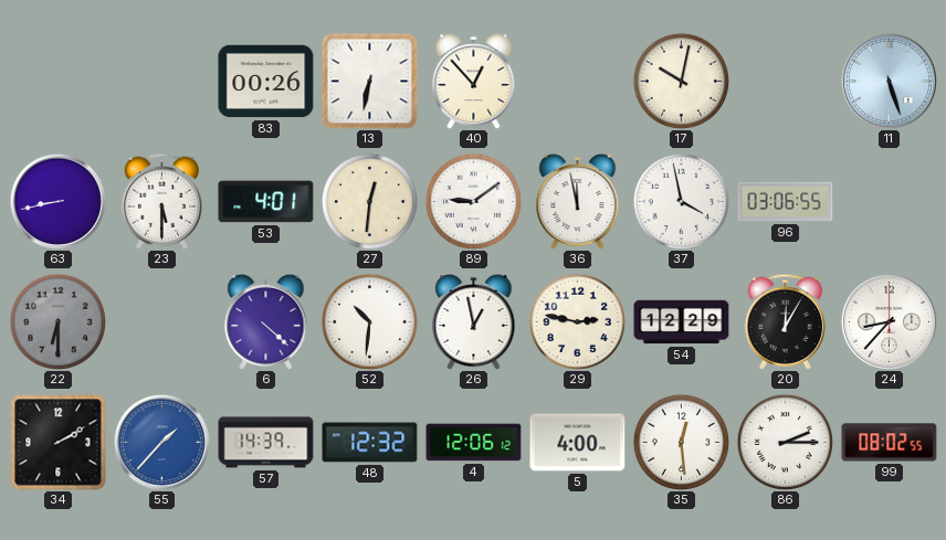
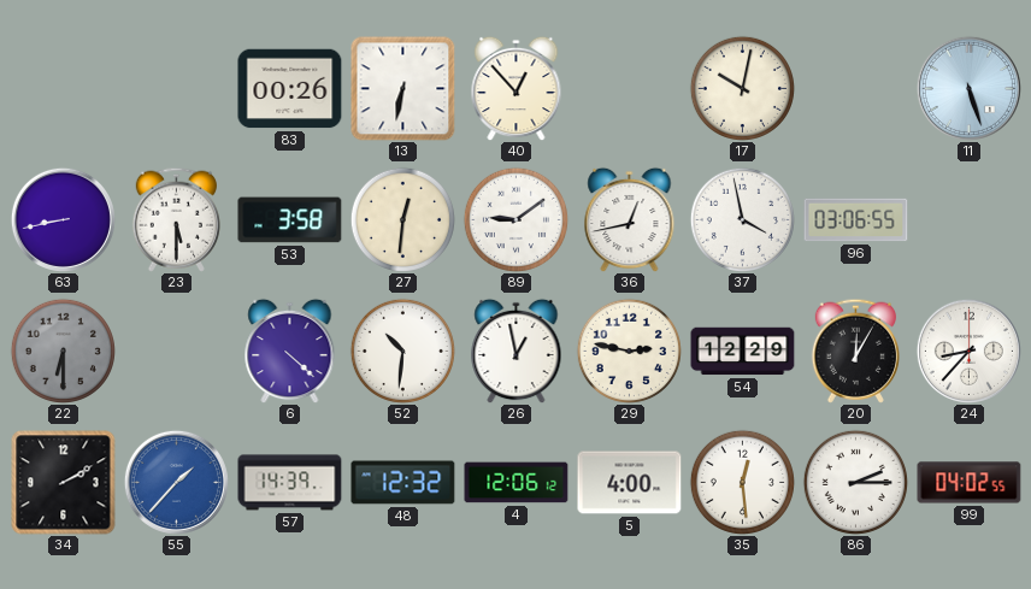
53: 4:01 -> 3:58 (290, 220)
36: 11:58 -> 12:43 (630, 219)
99: 08:02 -> 04:02 (970, 483)
